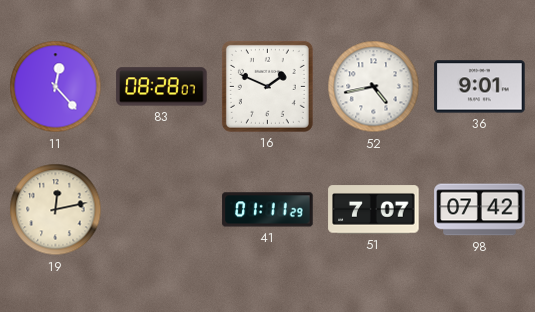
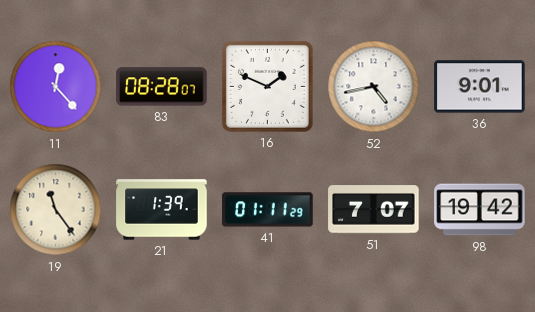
19: 12:13 -> 11:24 (56, 210)
21: none -> 1:39 (162, 210)
98: 07:42 -> 19:42 (480, 210)
